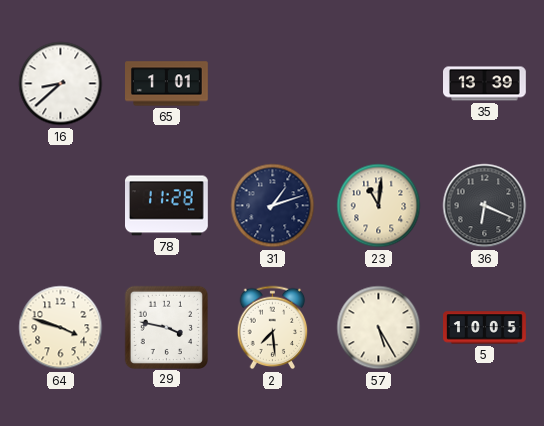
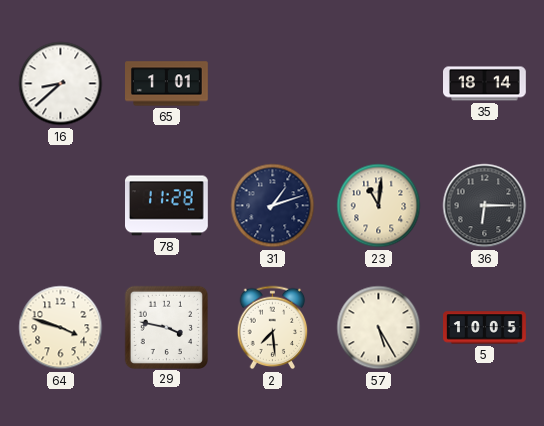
35: 13:39 -> 18:14 (485, 84)
36: 6:19 -> 6:15 (485, 206)
